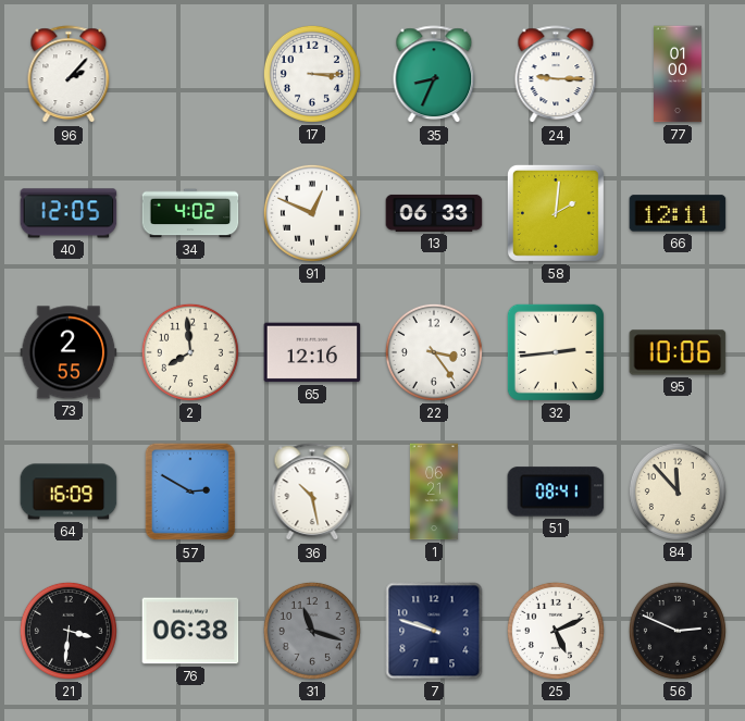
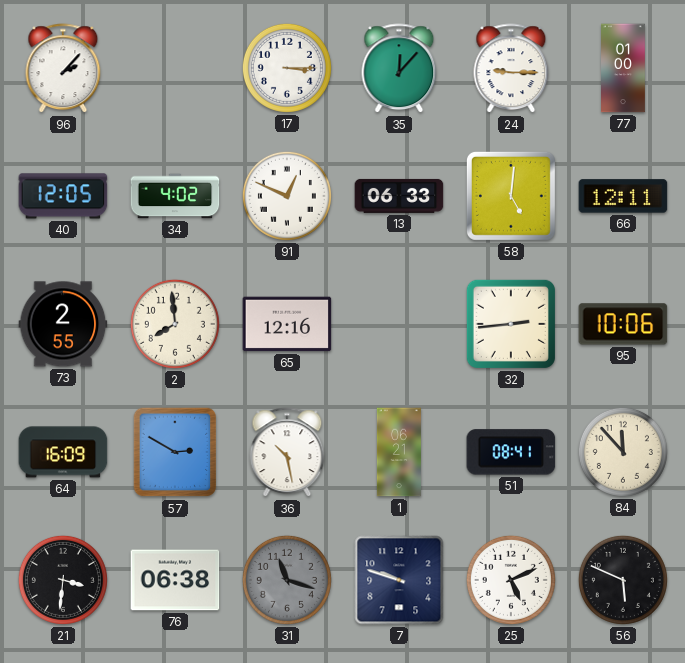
35: 8:34 -> 12:07 (399, 69)
58: 2:01 -> 5:01 (511, 196)
22: 3:24 -> none (434, 352)
56: 2:49 -> 5:49 (623, 580)
